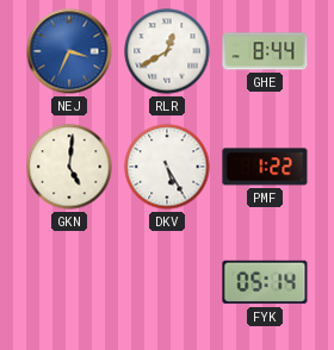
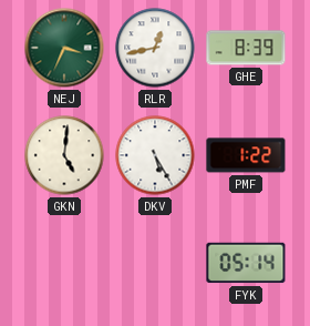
NEJ dial: blue -> green (64, 48)
RLR: 12:40 -> 12:43 (155, 48)
GHE: 8:44 -> 8:39 (246, 48)
